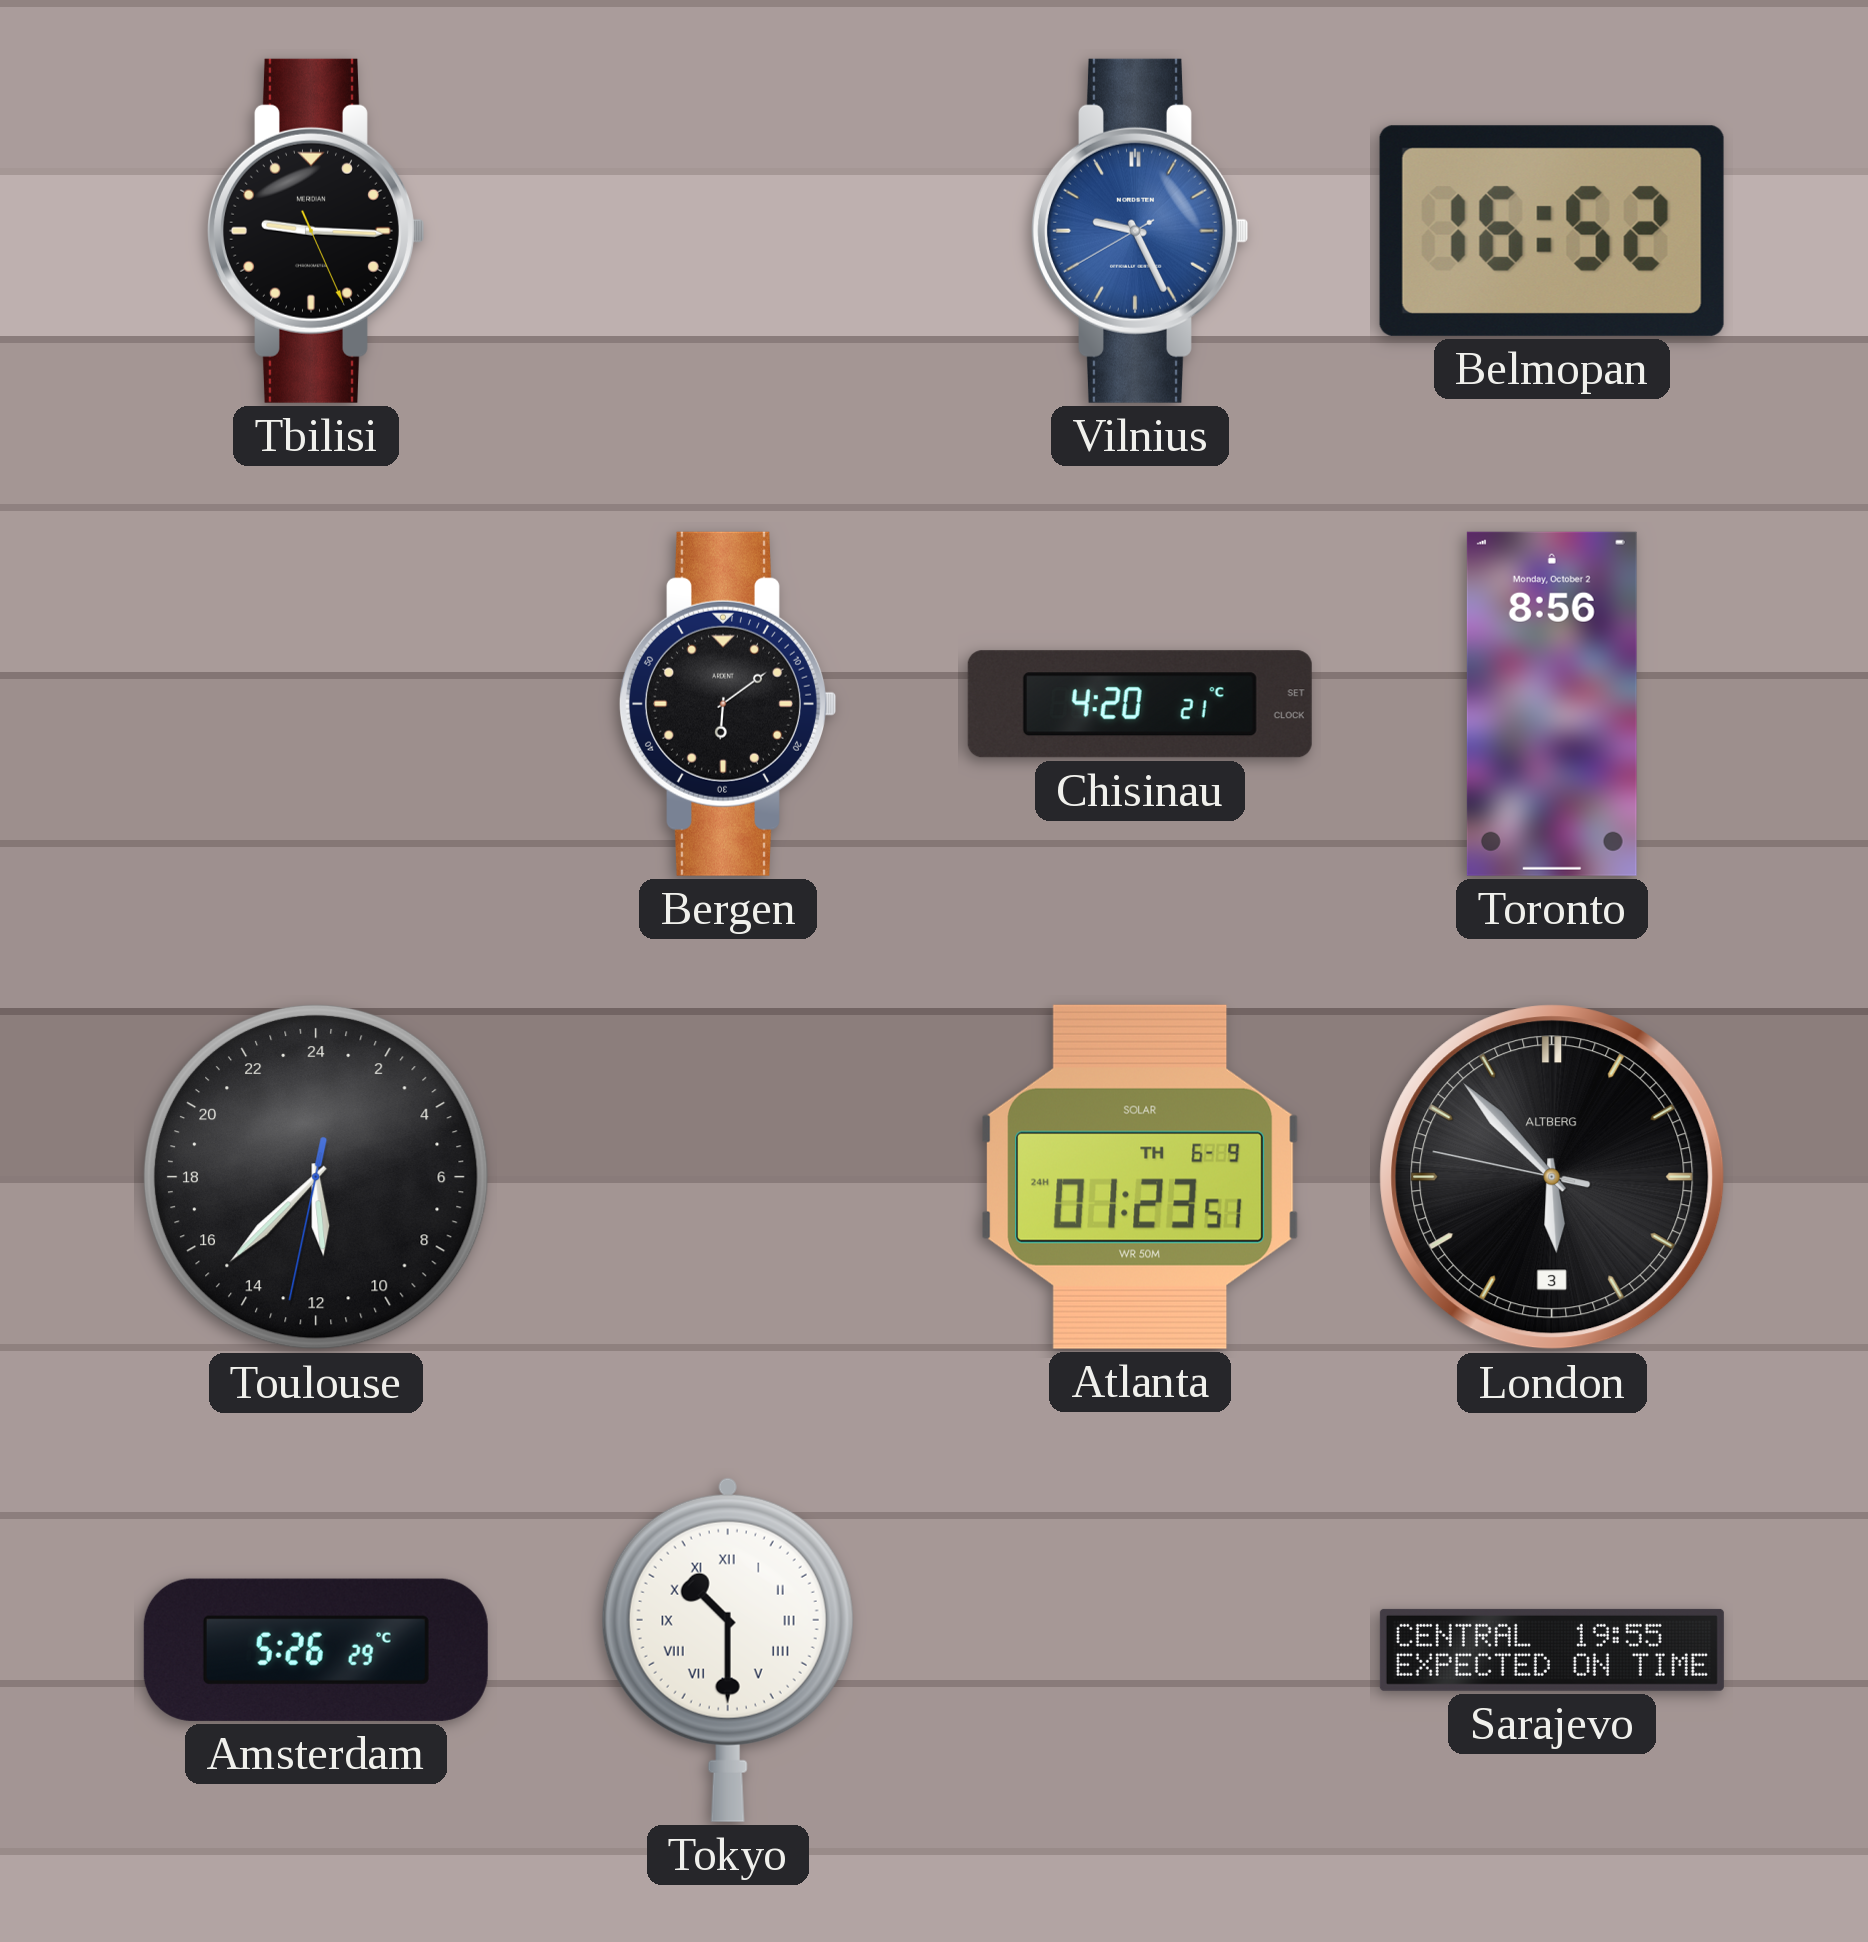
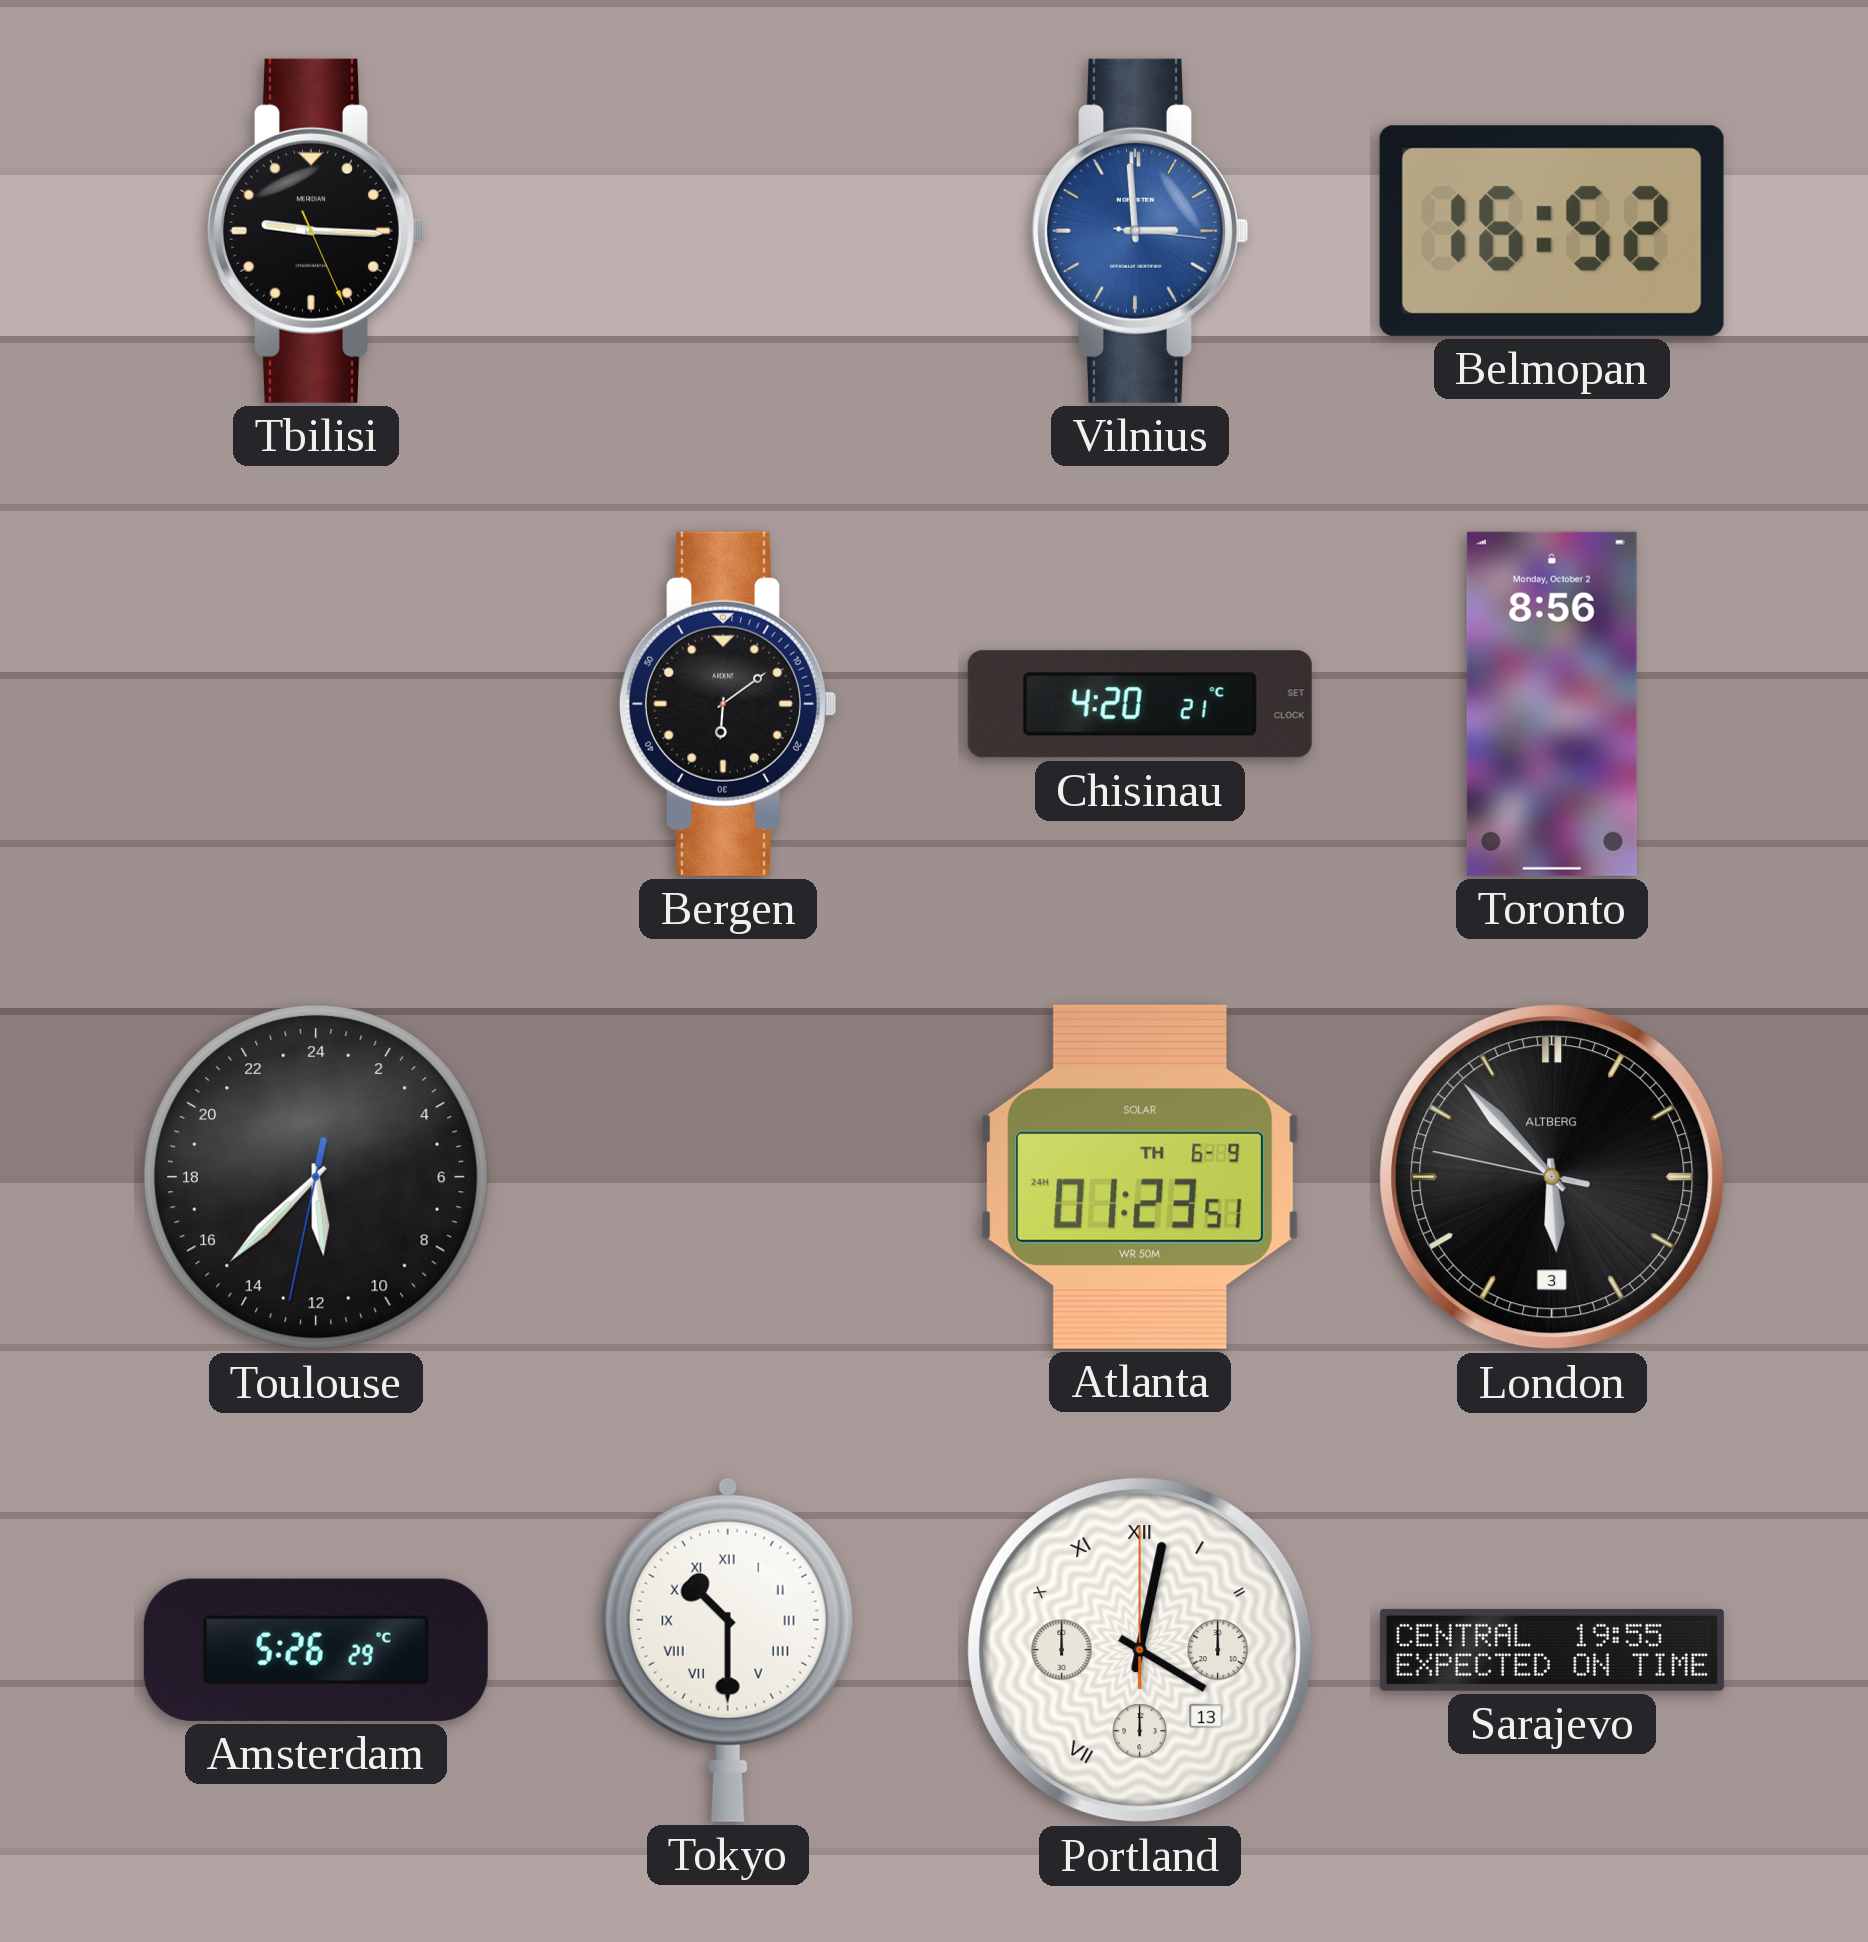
Vilnius: 9:25 -> 2:59 (1139, 231)
Portland: none -> 4:02 (1140, 1650)
